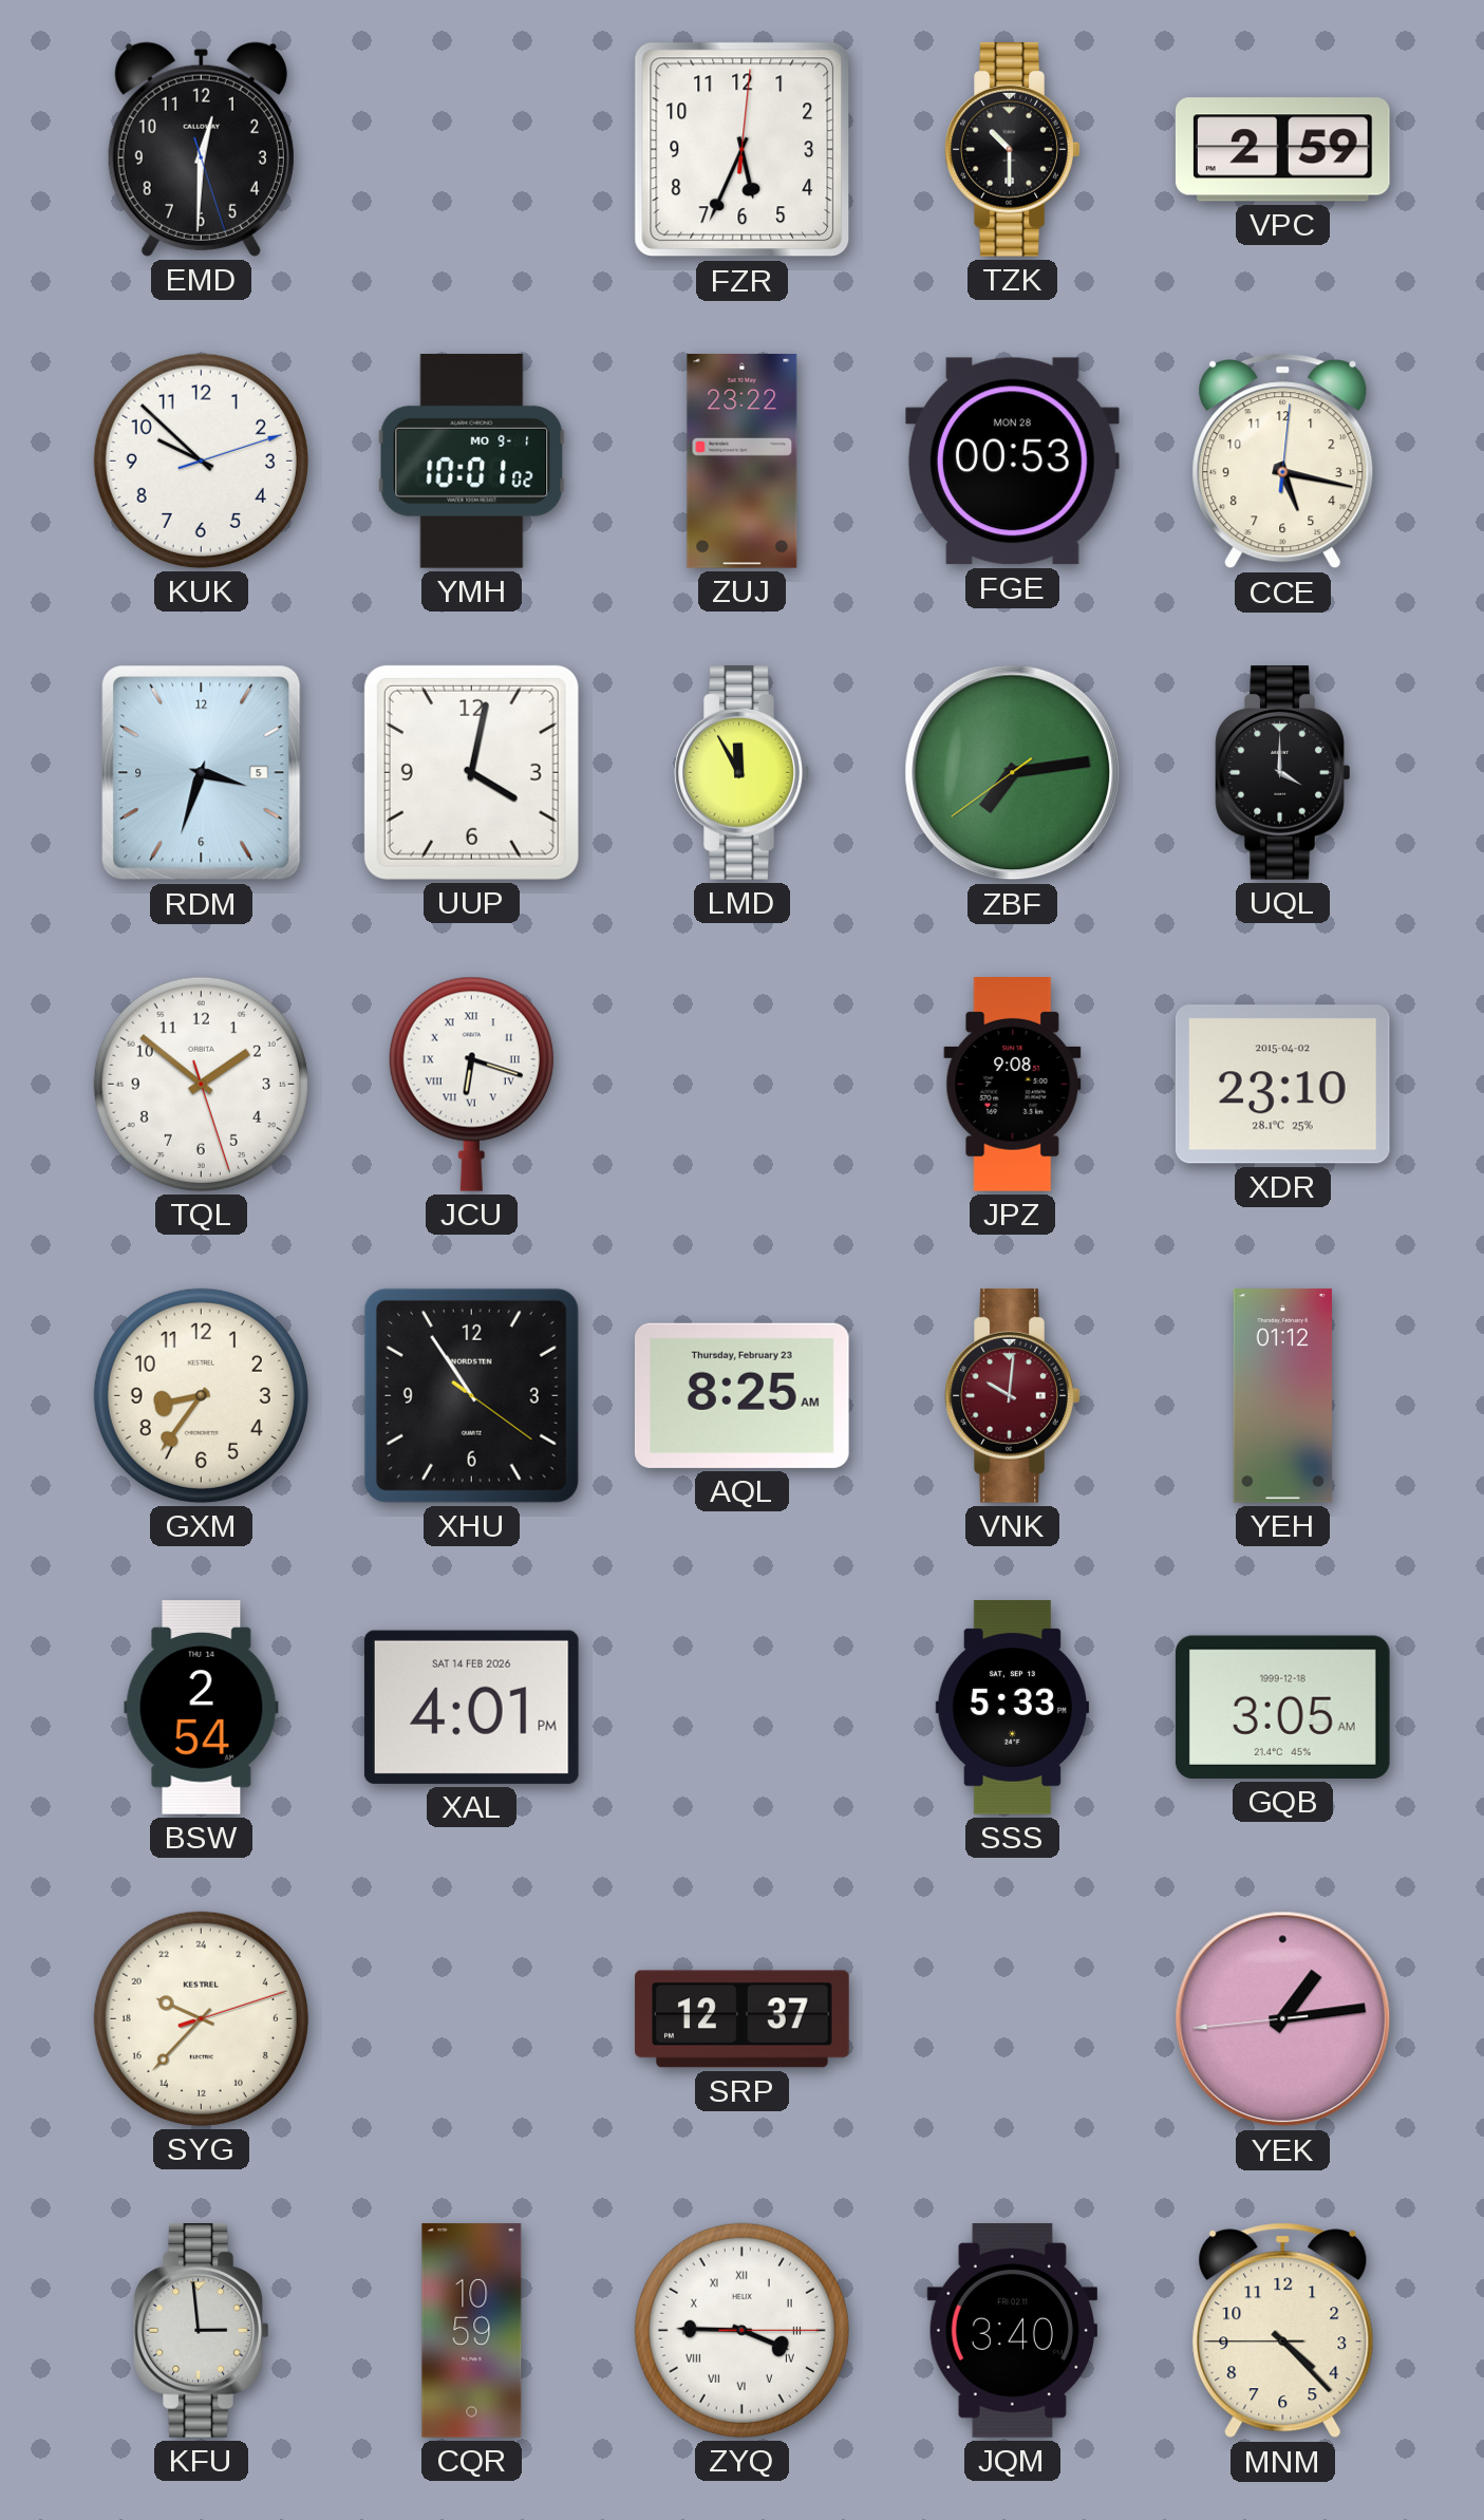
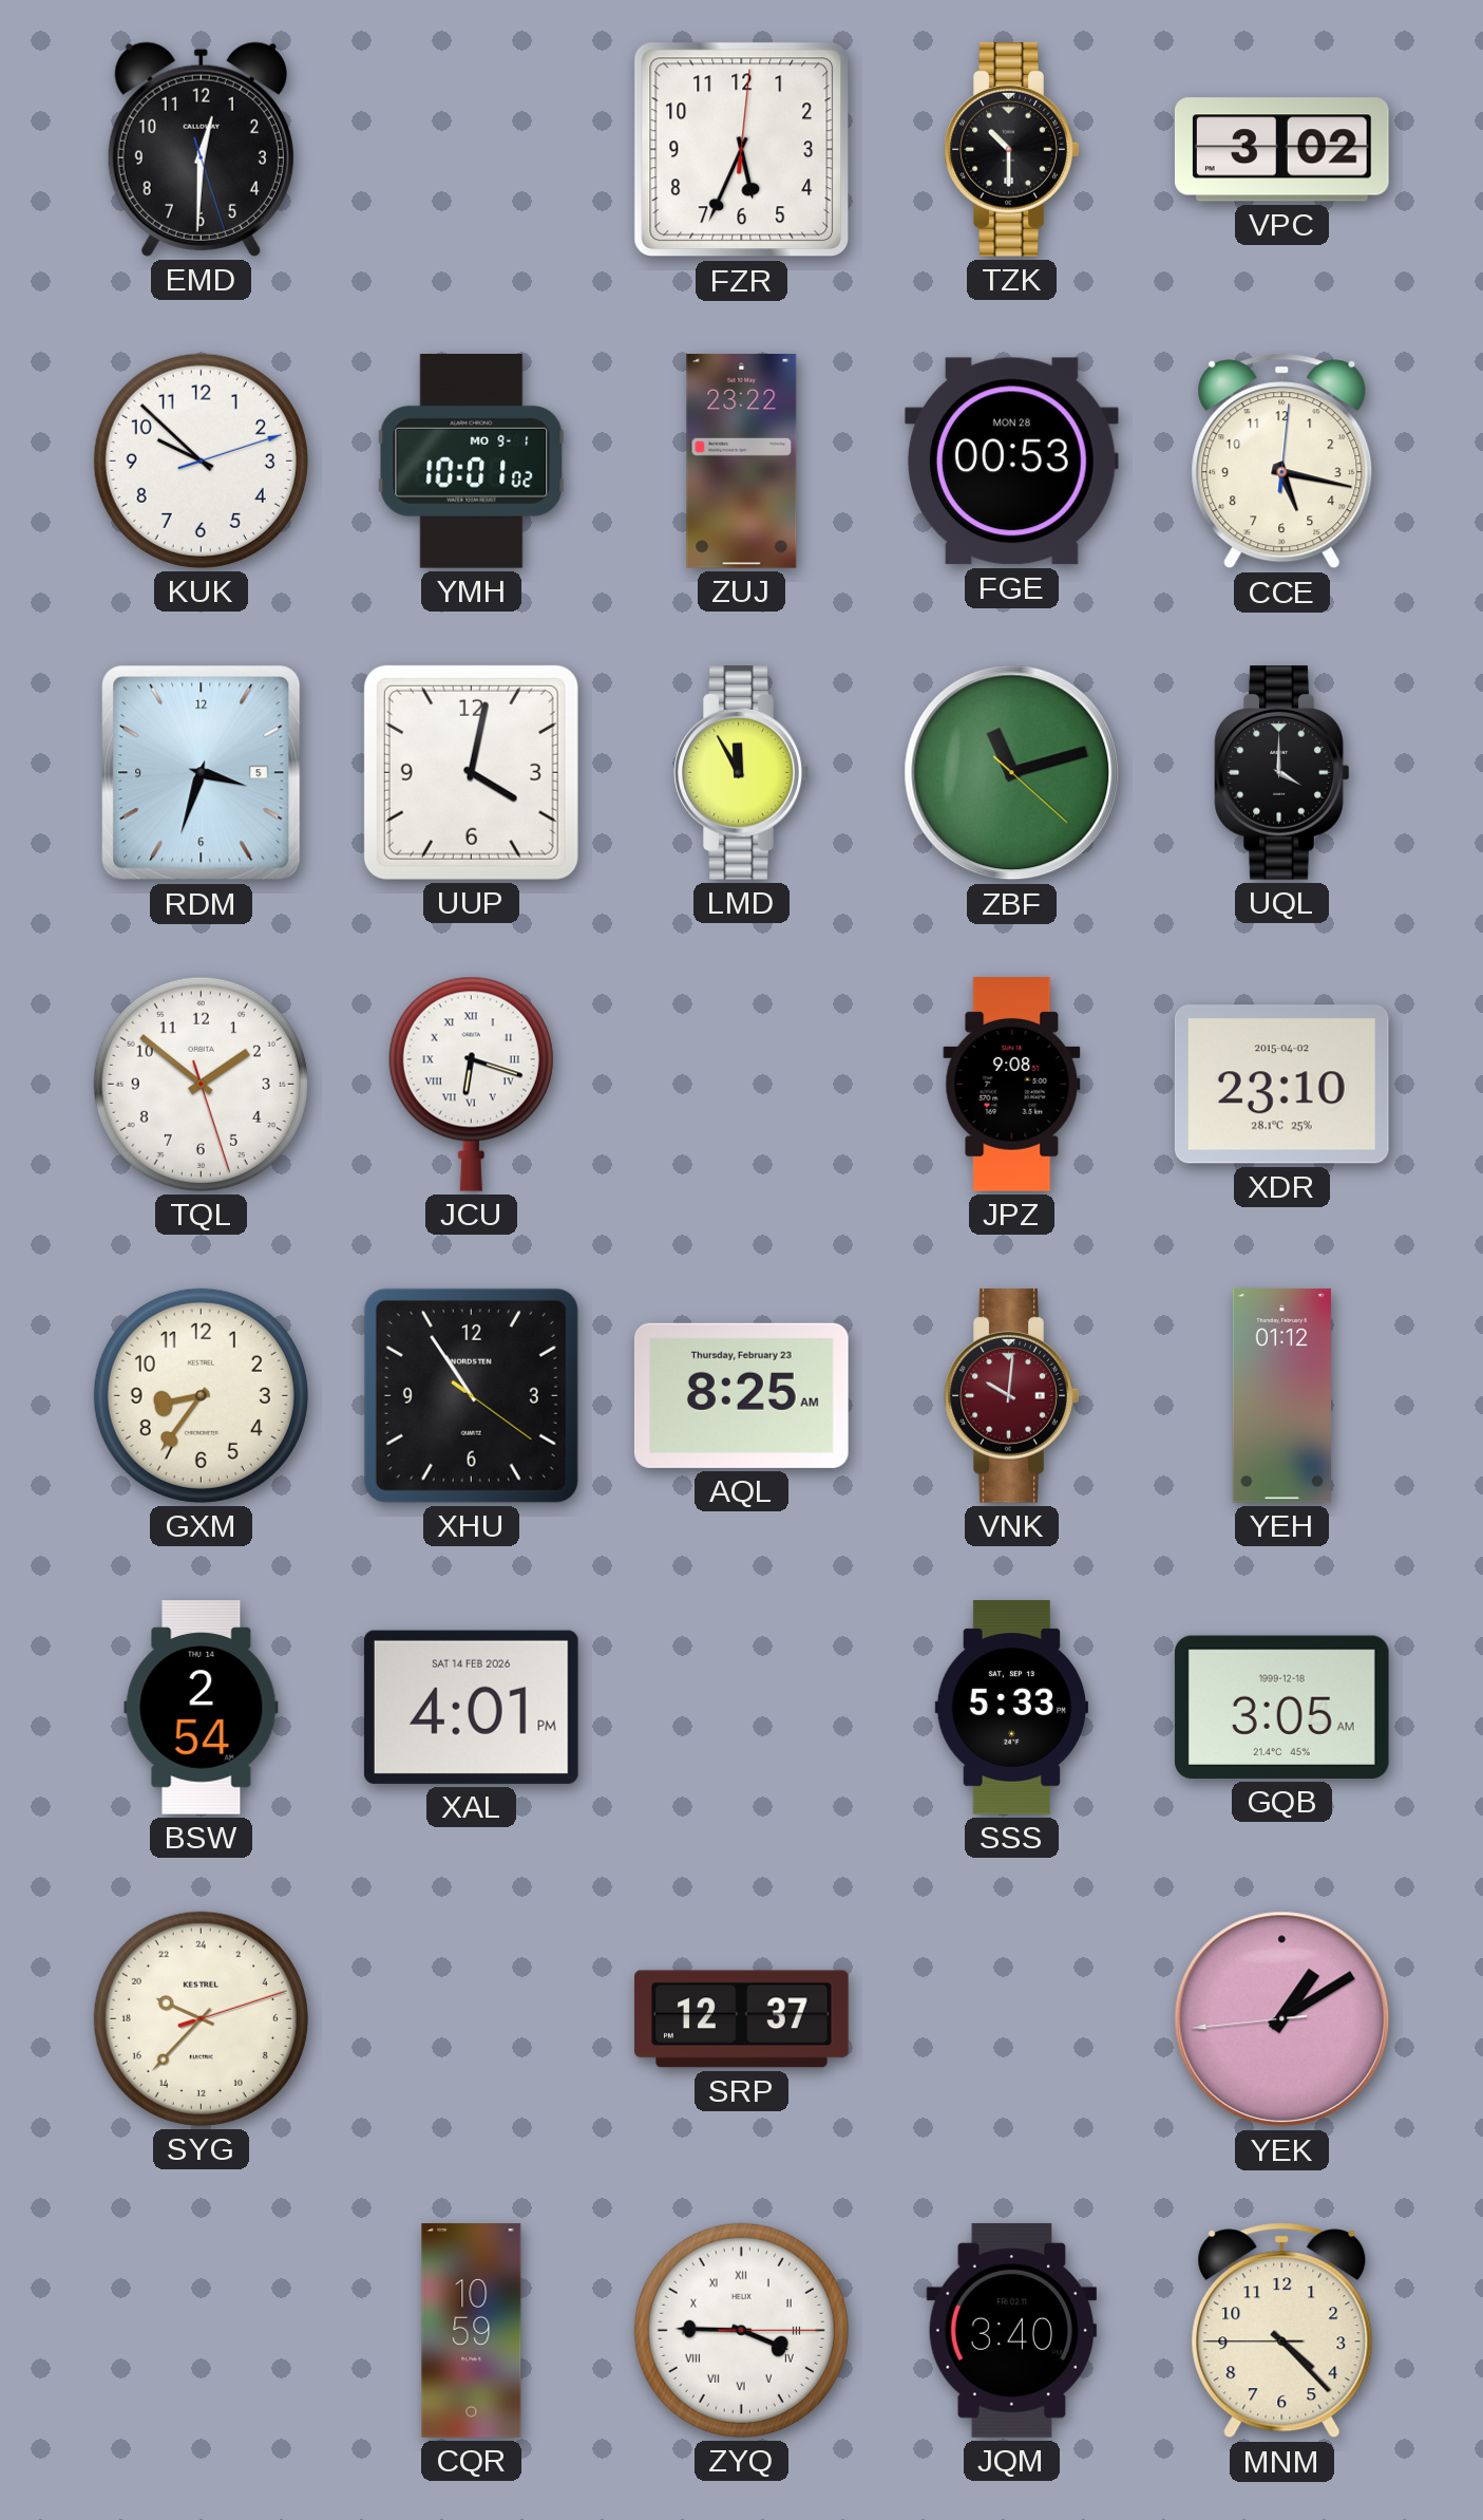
VPC: 2:59 -> 3:02 (1281, 150)
ZBF: 7:13 -> 11:12 (1012, 773)
YEK: 1:13 -> 1:09 (1282, 2019)
KFU: 2:59 -> none (202, 2331)
